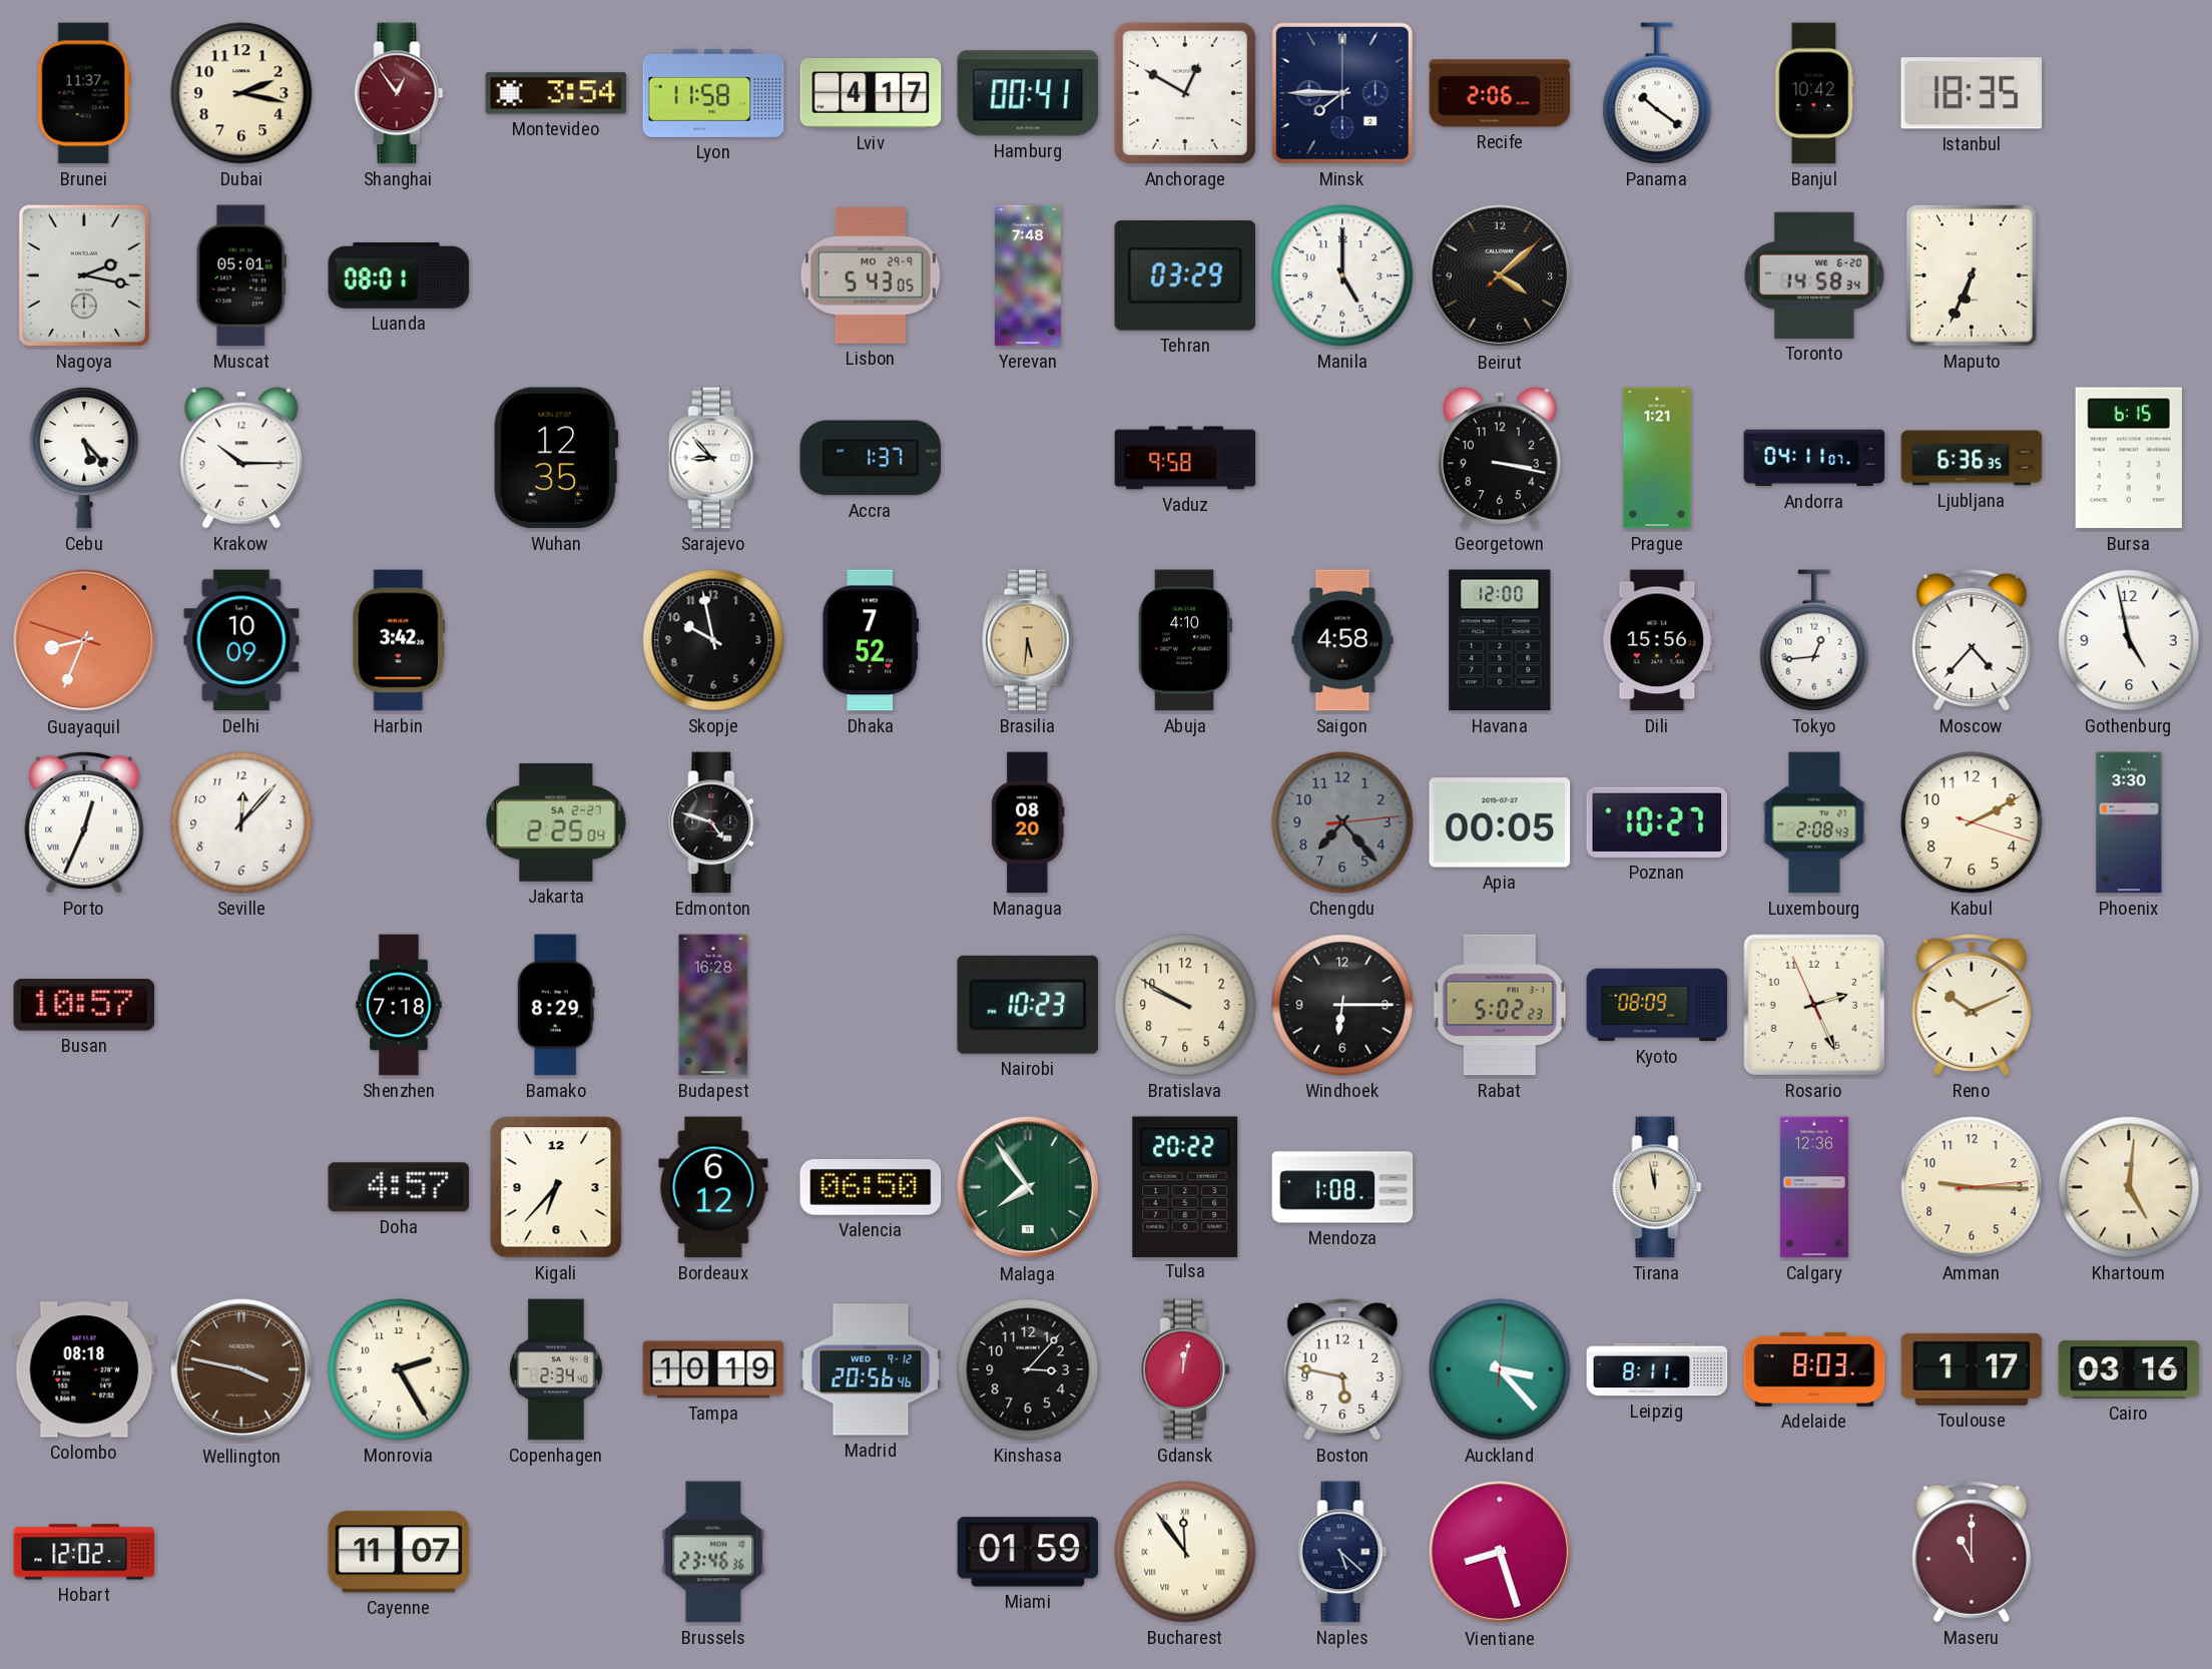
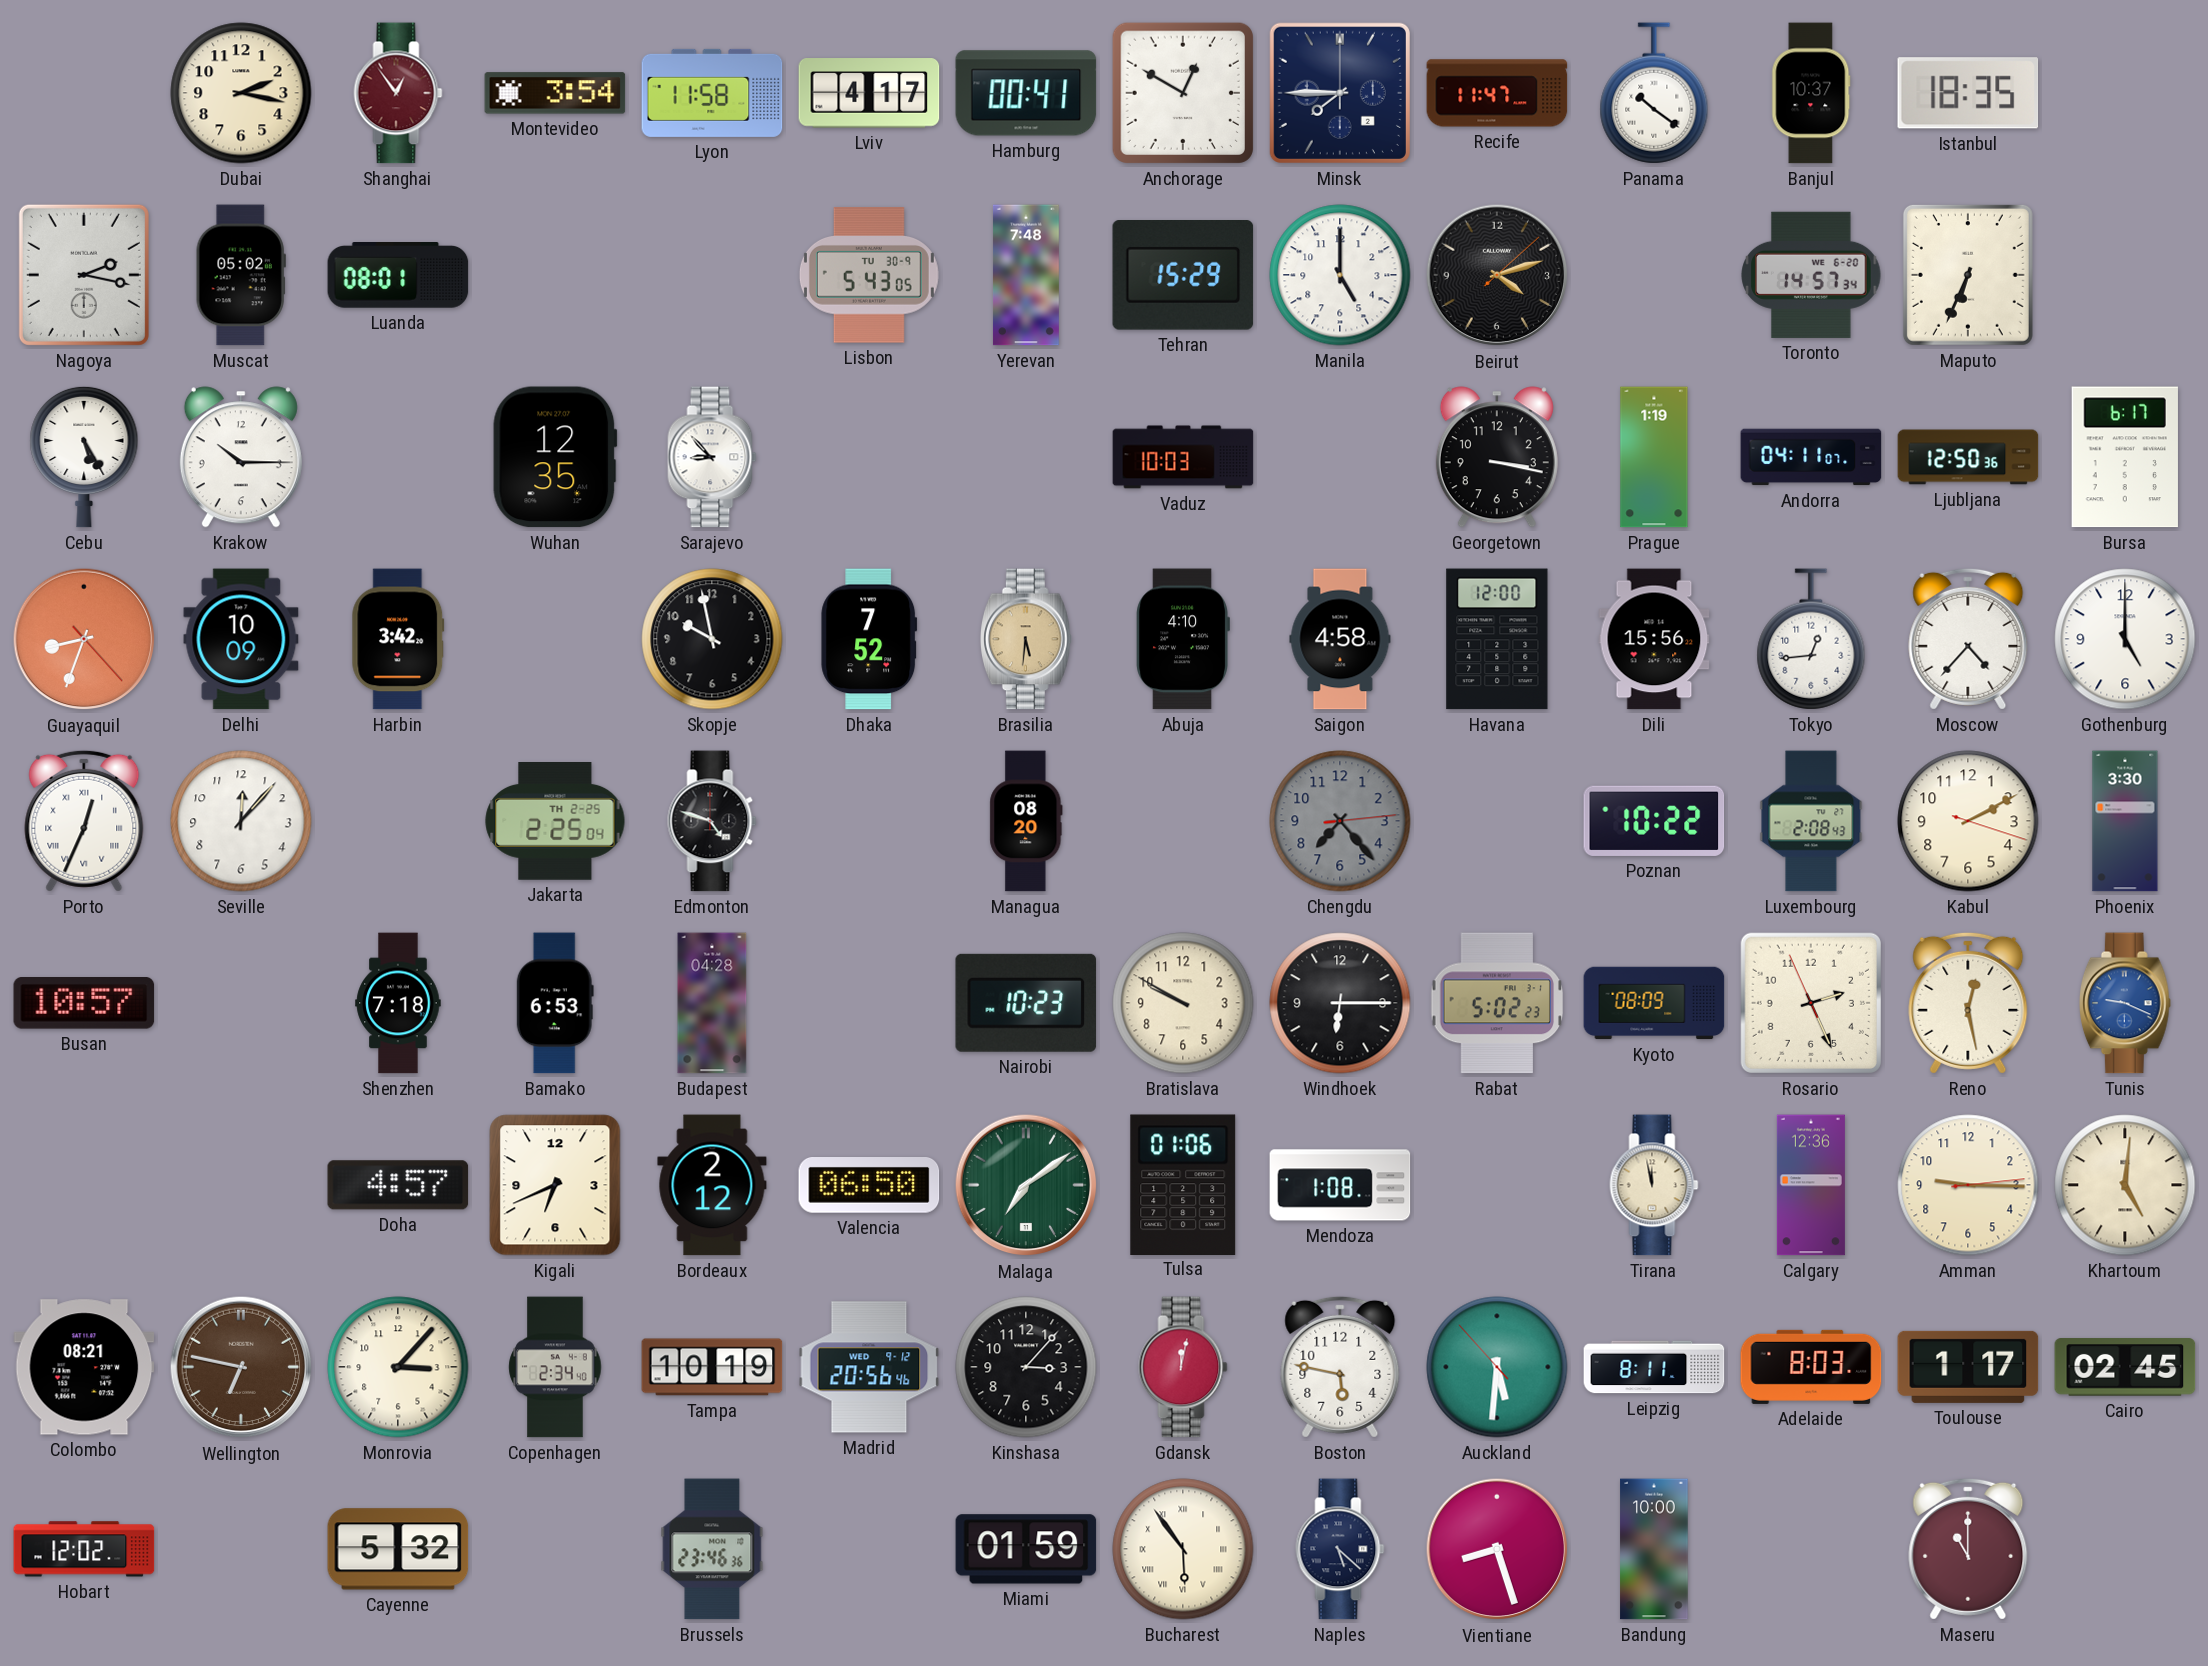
Brunei: 11:37 -> none (84, 93)
Recife: 2:06 -> 11:47 (1497, 93)
Banjul: 10:42 -> 10:37 (1811, 93)
Muscat: 05:01 -> 05:02 (241, 275)
Lisbon date: MO 29-9 -> TU 30-9 (869, 275)
Tehran: 03:29 -> 15:29 (1183, 276)
Beirut: 4:08 -> 4:12 (1497, 275)
Toronto: 14:58 -> 14:57 (1811, 275)
Cebu: 5:23 -> 5:25 (84, 457)
Accra: 1:37 -> none (871, 458)
Vaduz: 9:58 -> 10:03 (1183, 457)
Prague: 1:21 -> 1:19 (1654, 457)
Ljubljana: 6:36 -> 12:50 (1968, 457)
Bursa: 6:15 -> 6:17 (2125, 457)
Guayaquil: 8:33:48 -> 8:33:23 (84, 639)
Gothenburg: 4:58 -> 5:00 (2125, 639)
Jakarta date: SA 2-27 -> TH 2-25 (555, 822)
Apia: 00:05 -> none (1500, 822)
Poznan: 10:27 -> 10:22 (1654, 821)
Bamako: 8:29 -> 6:53 (555, 1003)
Budapest: 16:28 -> 04:28 (712, 1003)
Reno: 10:11 -> 12:28 (1968, 1003)
Tunis: none -> 9:19 (2125, 1003)
Kigali: 6:37 -> 6:41 (555, 1185)
Bordeaux: 6:12 -> 2:12 (712, 1185)
Malaga: 7:54 -> 7:09 (1026, 1185)
Tulsa: 20:22 -> 01:06 (1183, 1184)
Colombo: 08:18 -> 08:21 (84, 1367)
Wellington: 3:47 -> 6:47 (241, 1367)
Monrovia: 2:25 -> 3:07 (398, 1367)
Auckland: 3:23 -> 5:30 (1497, 1367)
Cairo: 03:16 -> 02:45 (2125, 1367)
Cayenne: 11:07 -> 5:32 (398, 1549)
Bucharest: 11:54 -> 5:54 (1183, 1549)
Bandung: none -> 10:00 (1654, 1549)
